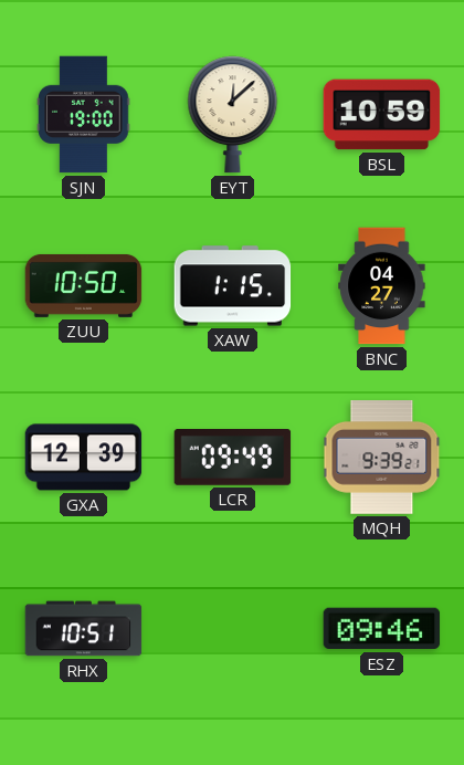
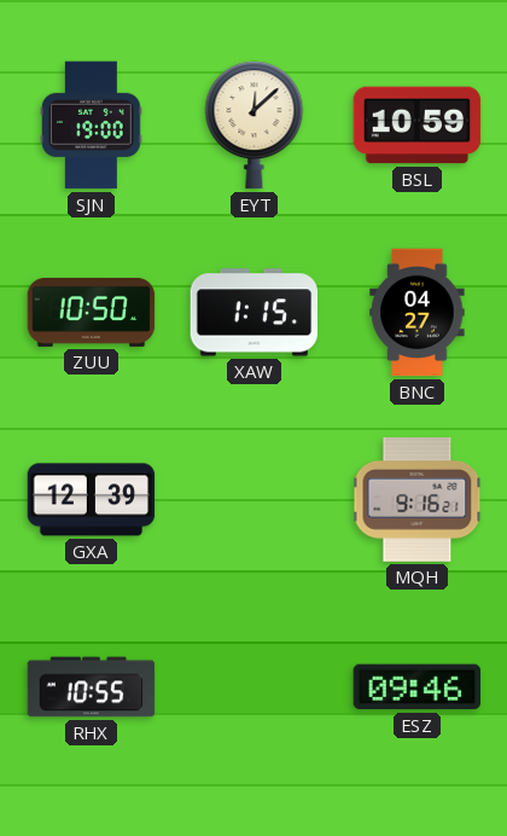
LCR: 09:49 -> none (233, 458)
MQH: 9:39 -> 9:16 (418, 500)
RHX: 10:51 -> 10:55 (92, 687)
